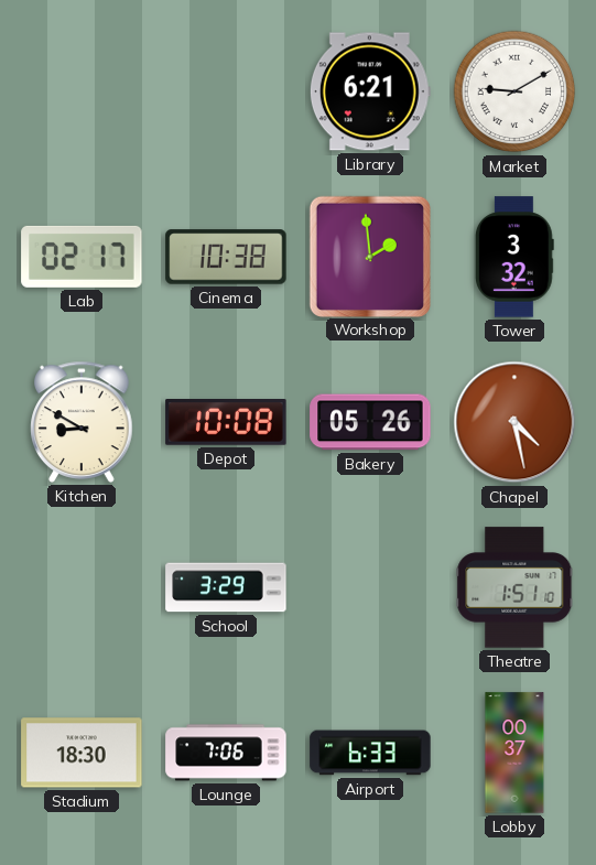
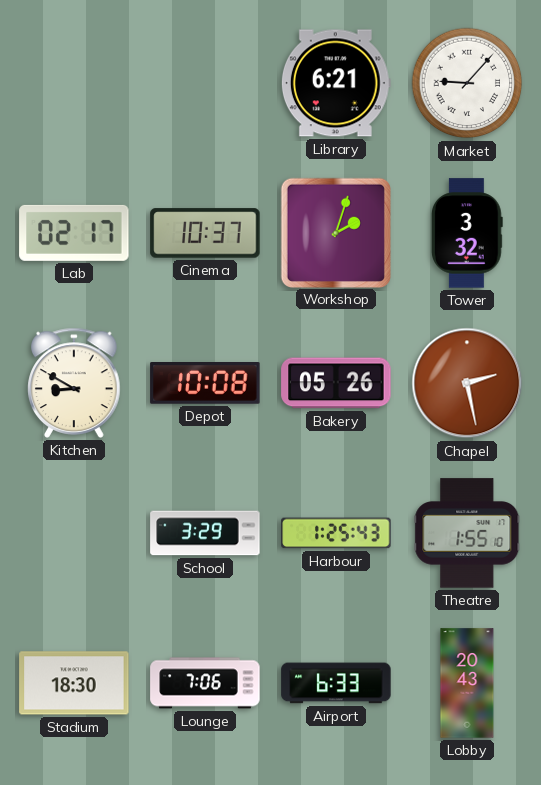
Market: 9:10 -> 9:07 (467, 83)
Cinema: 10:38 -> 10:37 (205, 233)
Workshop: 1:59 -> 2:03 (335, 232)
Chapel: 4:28 -> 2:28 (467, 383)
Harbour: none -> 1:25 (336, 533)
Theatre: 1:51 -> 1:55 (467, 533)
Lobby: 00:37 -> 20:43 (467, 683)
